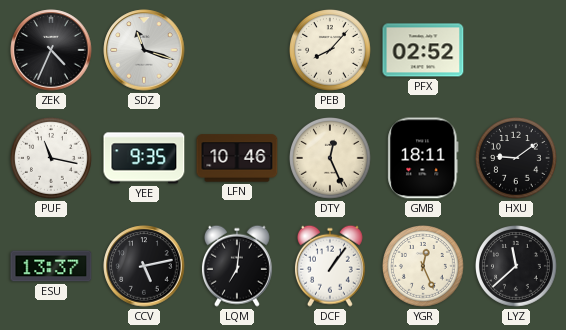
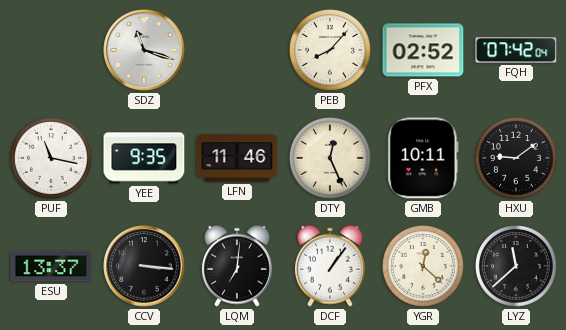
ZEK: 4:34 -> none (51, 50)
FQH: none -> 07:42 (516, 50)
LFN: 10:46 -> 11:46 (237, 158)
GMB: 18:11 -> 10:11 (423, 158)
CCV: 5:13 -> 3:16 (144, 266)
YGR: 12:26 -> 12:22 (424, 267)
